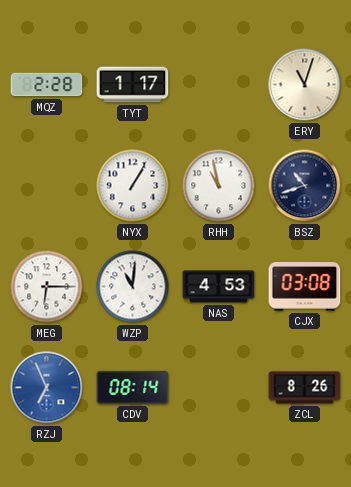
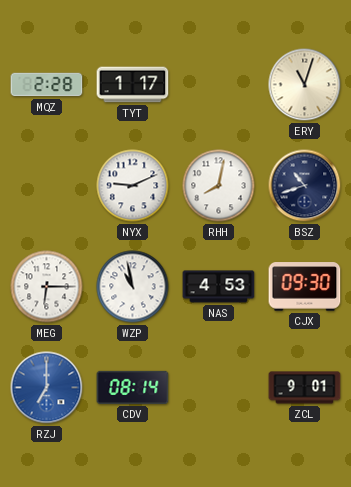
NYX: 1:05 -> 9:11 (133, 186)
RHH: 10:58 -> 8:02 (219, 186)
WZP: 11:01 -> 10:58 (133, 287)
CJX: 03:08 -> 09:30 (305, 287)
RZJ: 6:56 -> 7:00 (47, 388)
ZCL: 8:26 -> 9:01 (305, 388)
